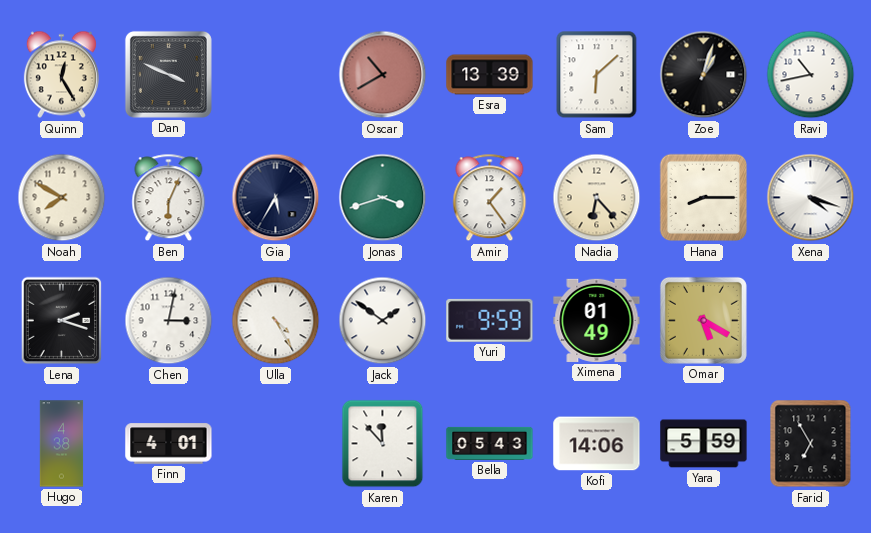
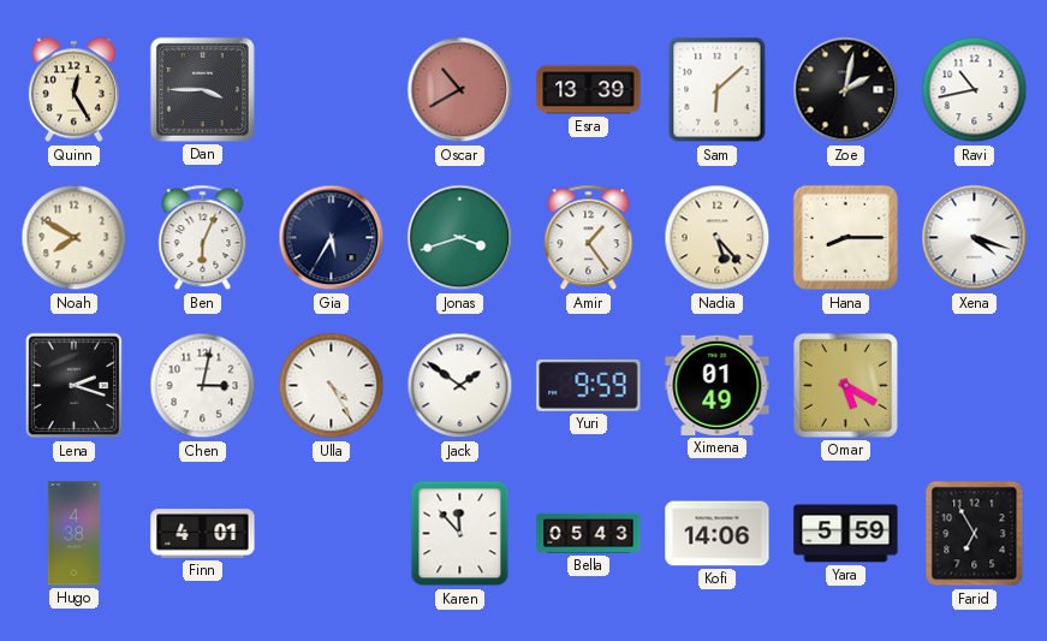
Dan: 3:49 -> 3:45 (202, 89)
Zoe: 1:03 -> 2:02 (846, 90)
Nadia: 6:23 -> 5:23 (718, 238)
